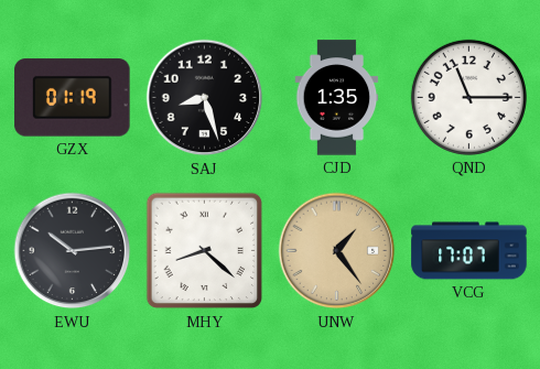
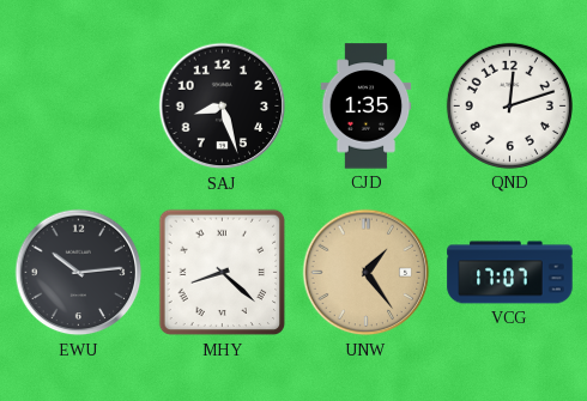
GZX: 01:19 -> none (73, 98)
QND: 11:15 -> 12:12 (509, 105)
